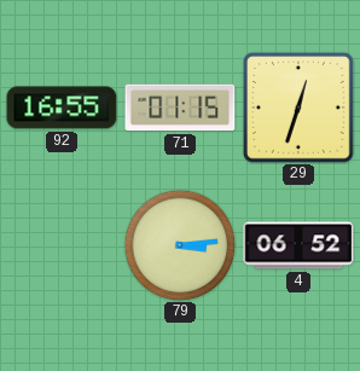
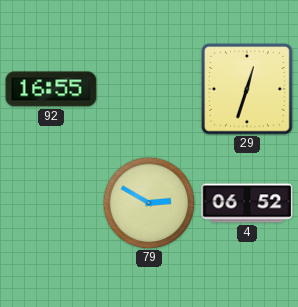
71: 01:15 -> none (180, 108)
79: 3:14 -> 2:50 (149, 203)
